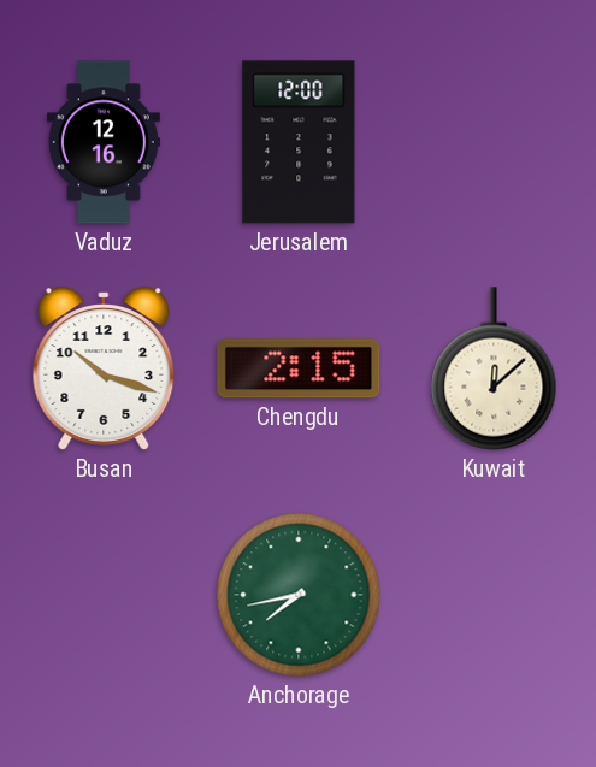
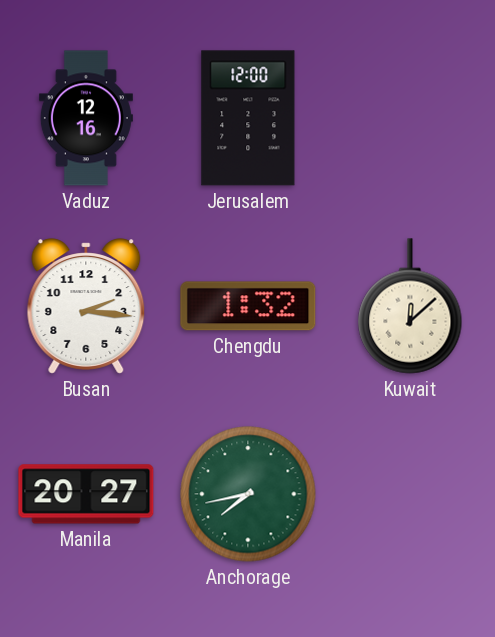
Busan: 10:18 -> 2:16 (86, 306)
Chengdu: 2:15 -> 1:32 (248, 306)
Manila: none -> 20:27 (86, 494)
